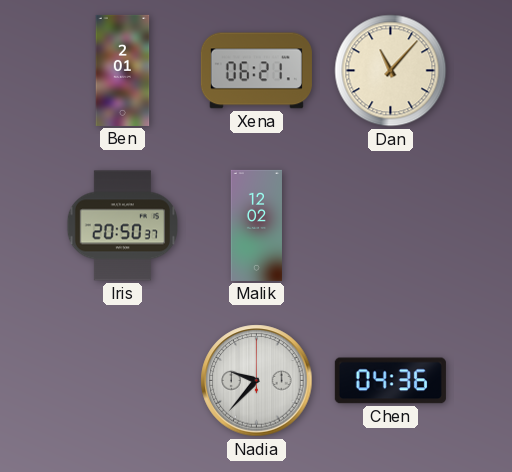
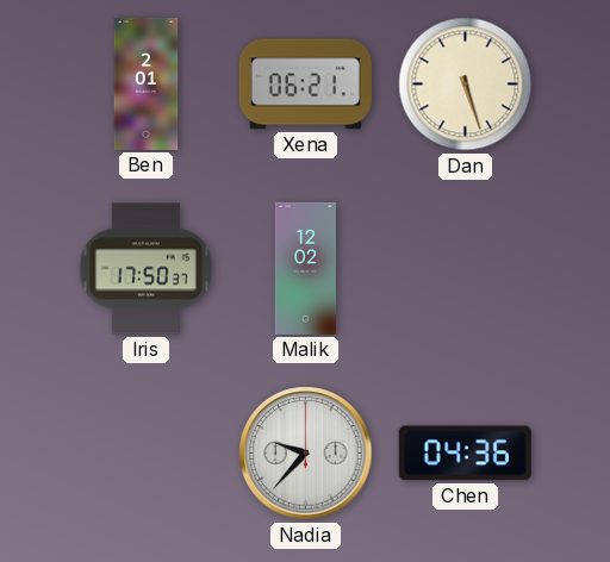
Dan: 11:07 -> 5:27 (466, 85)
Iris: 20:50 -> 17:50 (145, 269)
